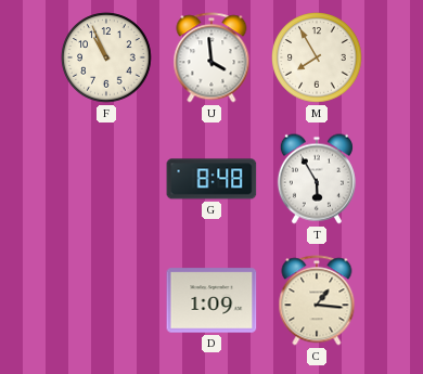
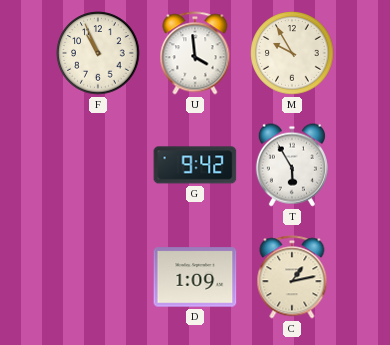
M: 7:55 -> 9:55 (292, 53)
G: 8:48 -> 9:42 (195, 165)
C: 1:16 -> 1:13 (292, 277)
